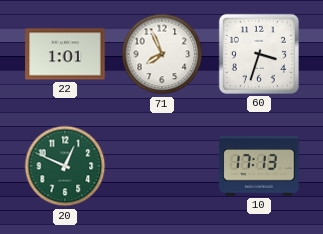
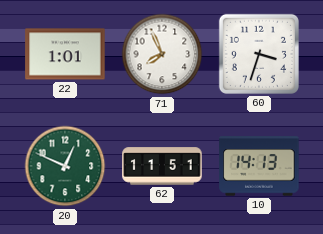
62: none -> 11:51 (162, 166)
10: 17:13 -> 14:13 (259, 166)
